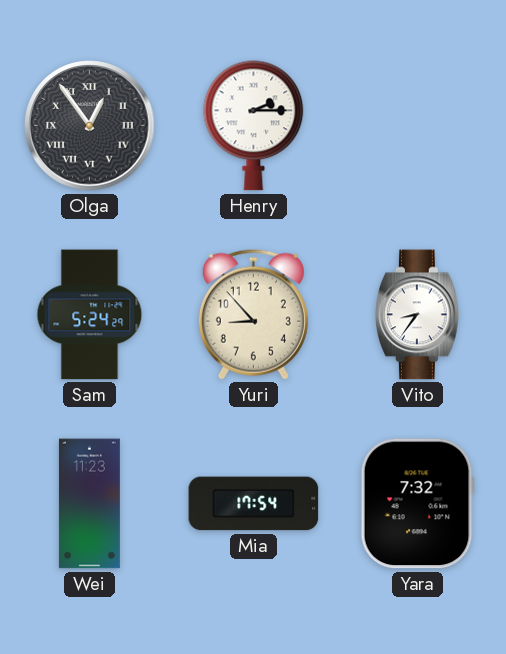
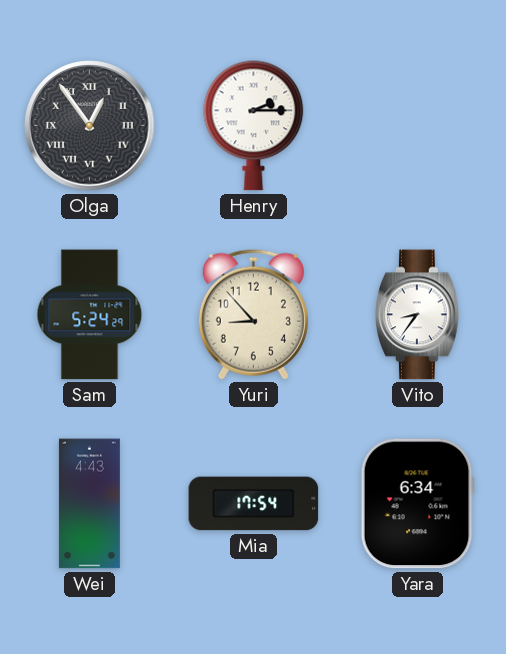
Wei: 11:23 -> 4:43 (89, 504)
Yara: 7:32 -> 6:34 (417, 504)
